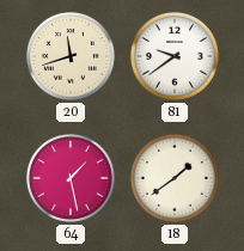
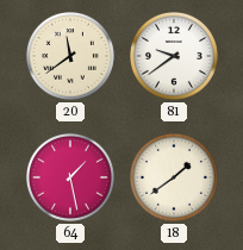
20: 11:42 -> 11:39 (70, 56)
